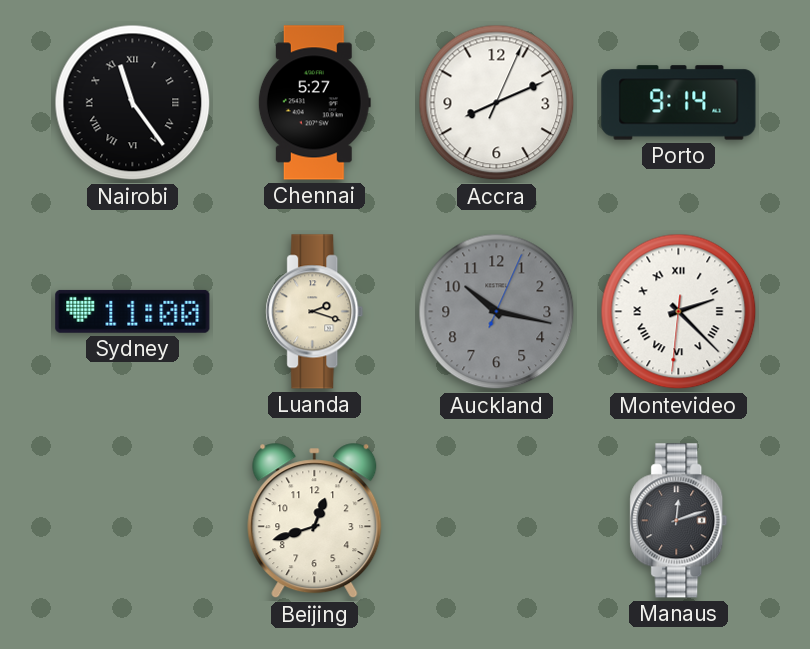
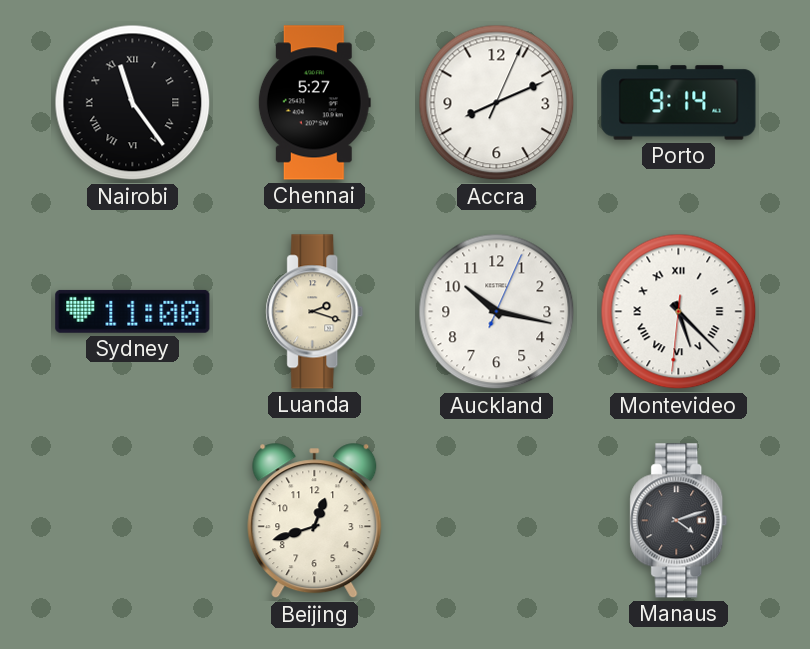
Auckland dial: grey -> white (497, 312)
Montevideo: 2:22 -> 5:22 (679, 312)
Manaus: 12:12 -> 4:12 (679, 521)
